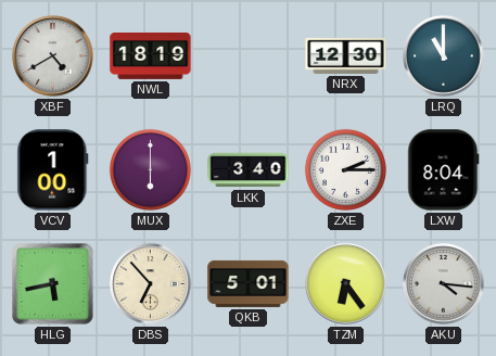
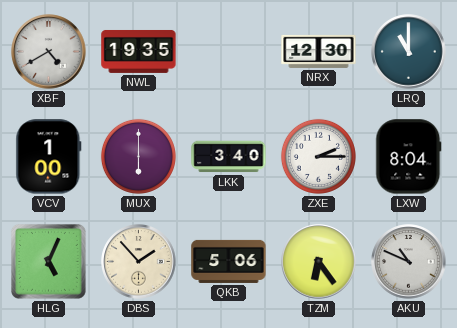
NWL: 18:19 -> 19:35 (139, 51)
HLG: 5:43 -> 5:04 (49, 262)
DBS: 6:53 -> 1:53 (139, 262)
QKB: 5:01 -> 5:06 (229, 261)
AKU: 4:16 -> 10:49 (409, 262)
